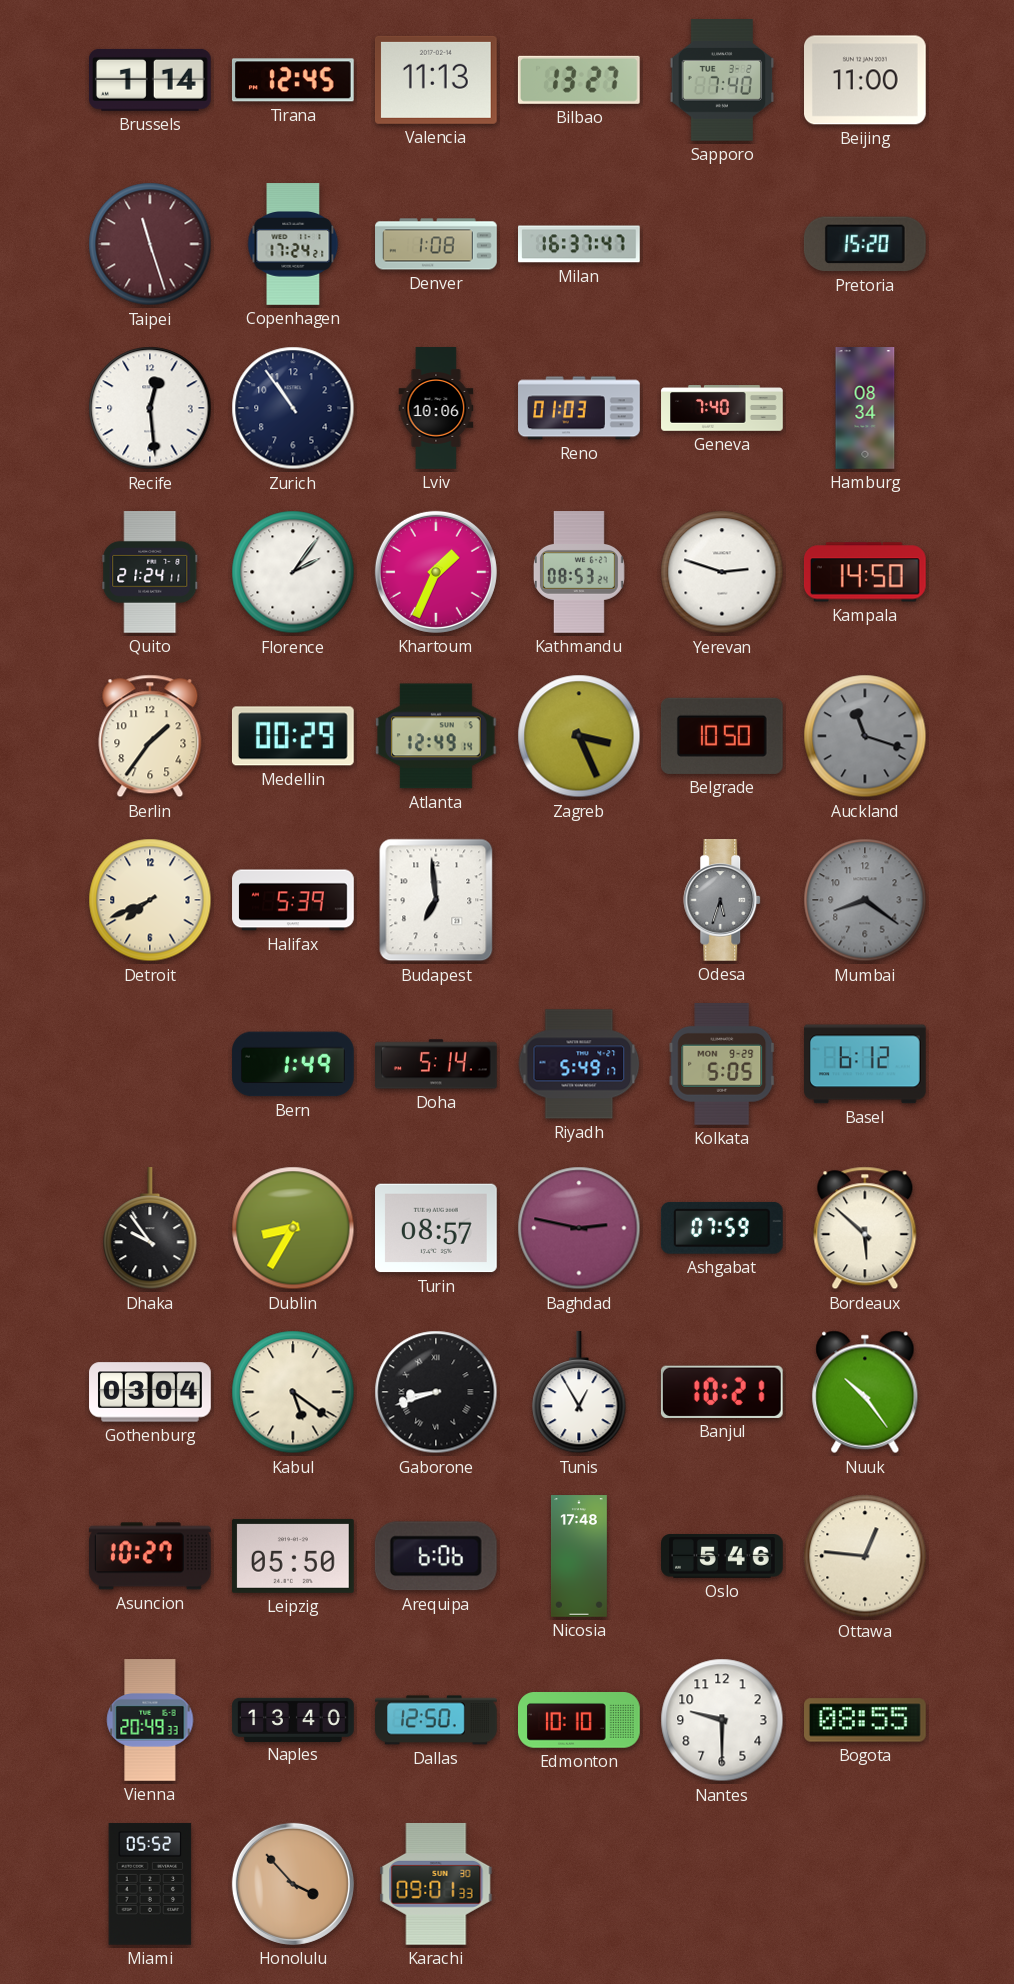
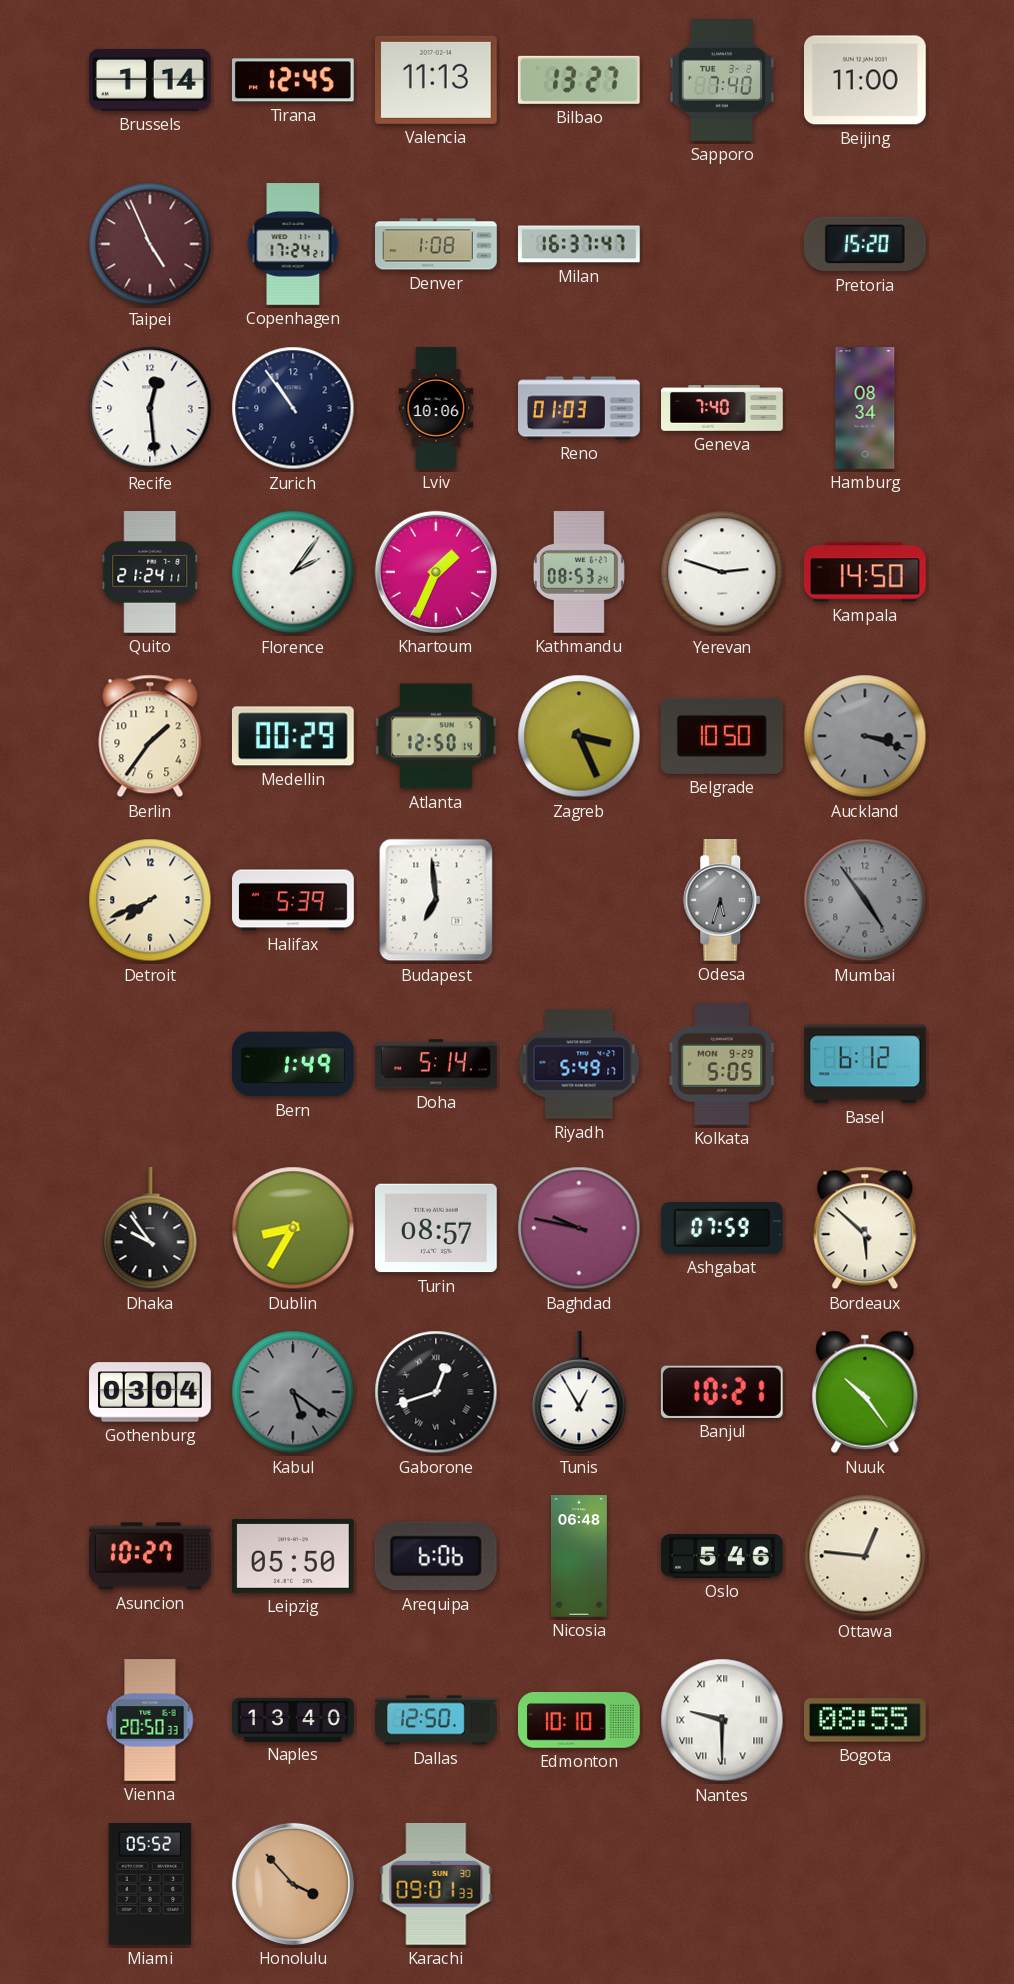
Taipei: 11:27 -> 4:56 (150, 244)
Atlanta: 12:49 -> 12:50 (436, 736)
Auckland: 11:18 -> 3:18 (865, 736)
Mumbai: 8:21 -> 4:54 (865, 900)
Baghdad: 2:47 -> 9:47 (579, 1228)
Kabul dial: cream -> grey (293, 1392)
Gaborone: 8:42 -> 12:42 (436, 1392)
Nicosia: 17:48 -> 06:48 (580, 1556)
Vienna: 20:49 -> 20:50 (150, 1720)
Nantes numerals: Arabic -> Roman (722, 1720)
